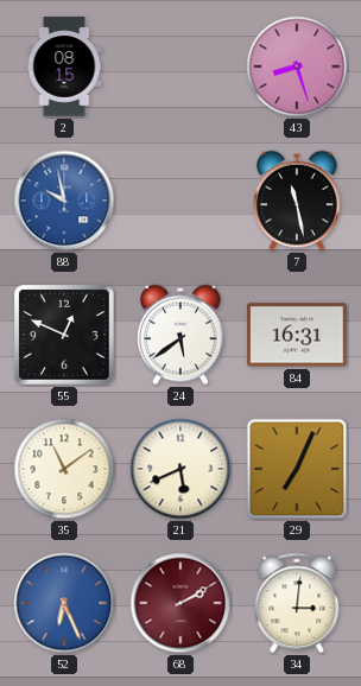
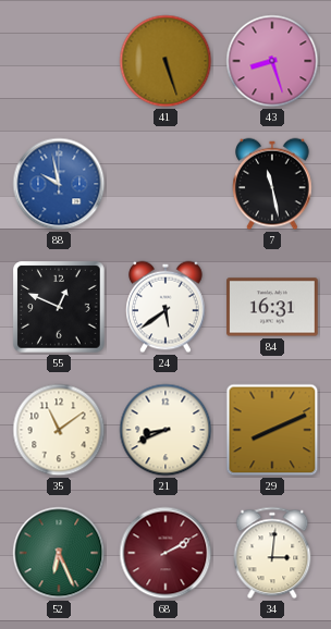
2: 08:15 -> none (64, 66)
41: none -> 5:27 (165, 61)
21: 5:41 -> 8:41 (165, 430)
29: 7:04 -> 8:11 (272, 430)
52 dial: blue -> green (59, 553)
